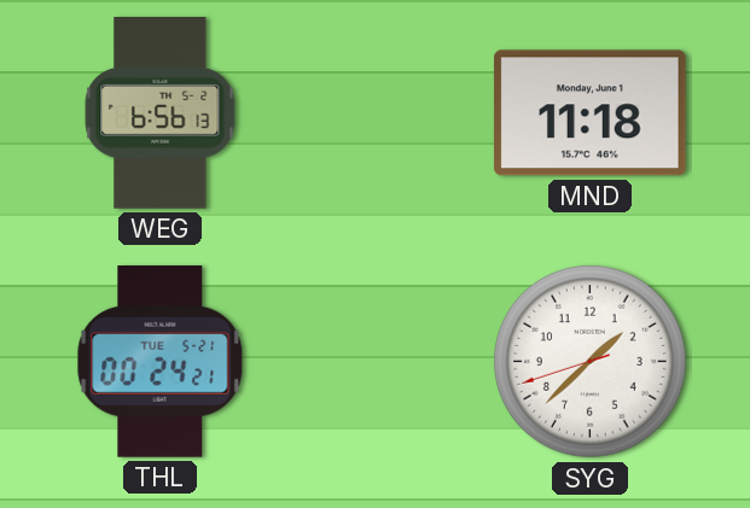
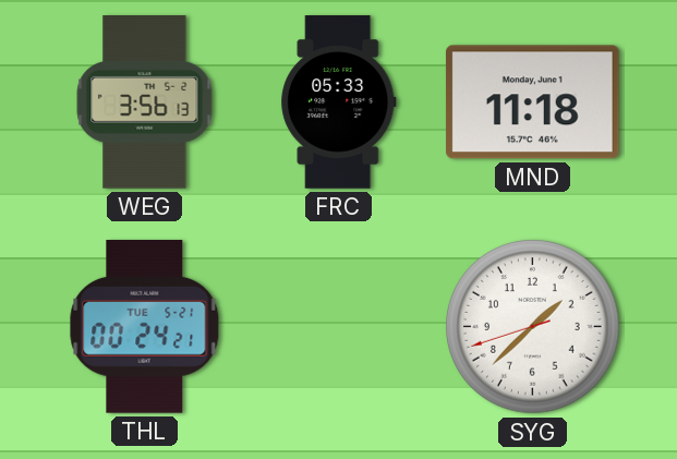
WEG: 6:56 -> 3:56 (145, 102)
FRC: none -> 05:33 (339, 102)
